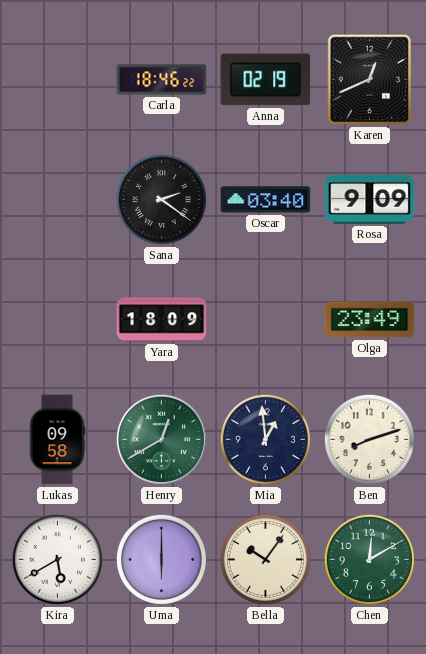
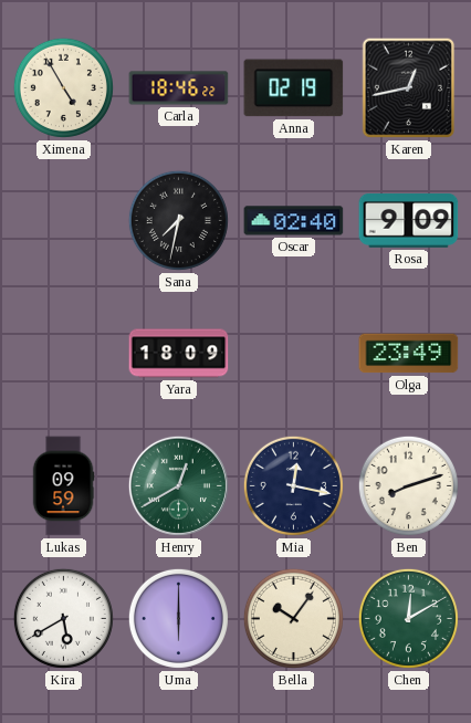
Ximena: none -> 4:55 (63, 87)
Karen: 12:41 -> 12:43 (409, 88)
Sana: 2:21 -> 7:32 (178, 220)
Oscar: 03:40 -> 02:40 (294, 221)
Lukas: 09:58 -> 09:59 (63, 486)
Mia: 12:59 -> 12:17 (293, 485)
